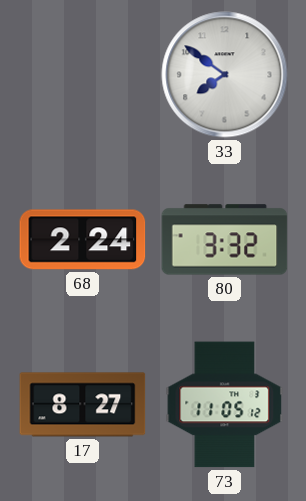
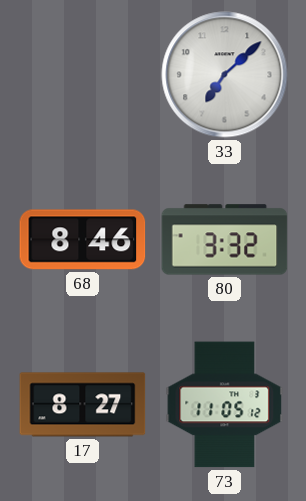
33: 7:51 -> 7:08 (225, 75)
68: 2:24 -> 8:46 (83, 240)
